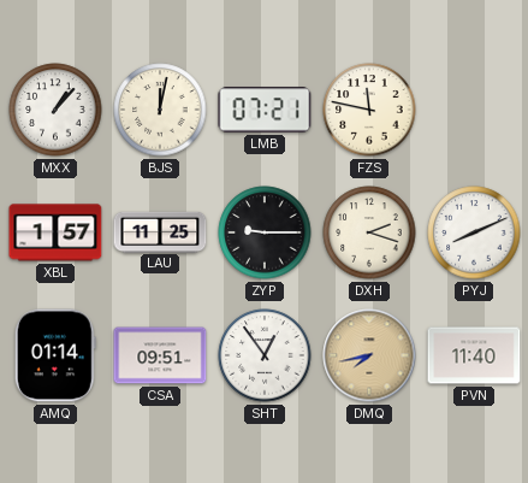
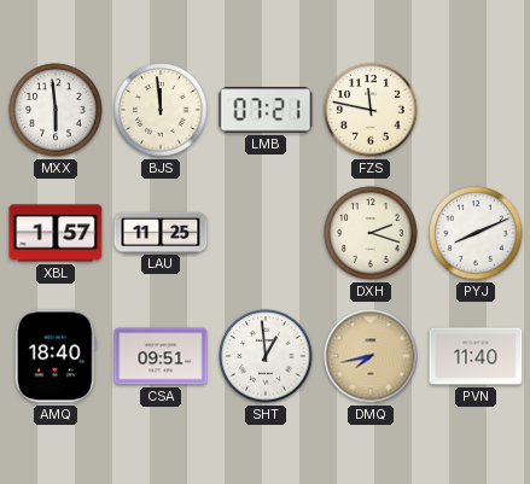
MXX: 1:07 -> 5:59 (56, 110)
BJS: 12:02 -> 11:59 (161, 110)
ZYP: 9:15 -> none (265, 232)
AMQ: 01:14 -> 18:40 (56, 356)
SHT: 12:54 -> 12:59 (266, 356)
